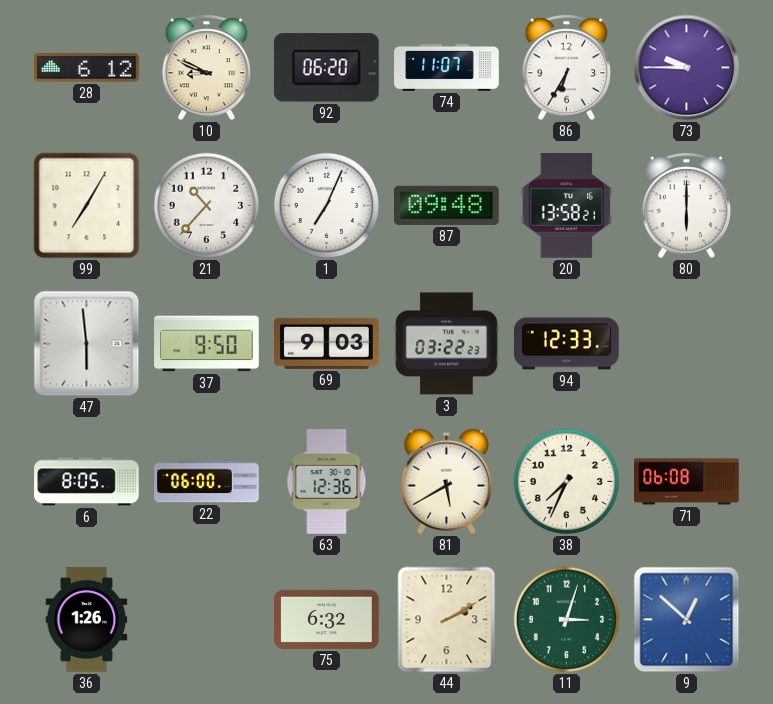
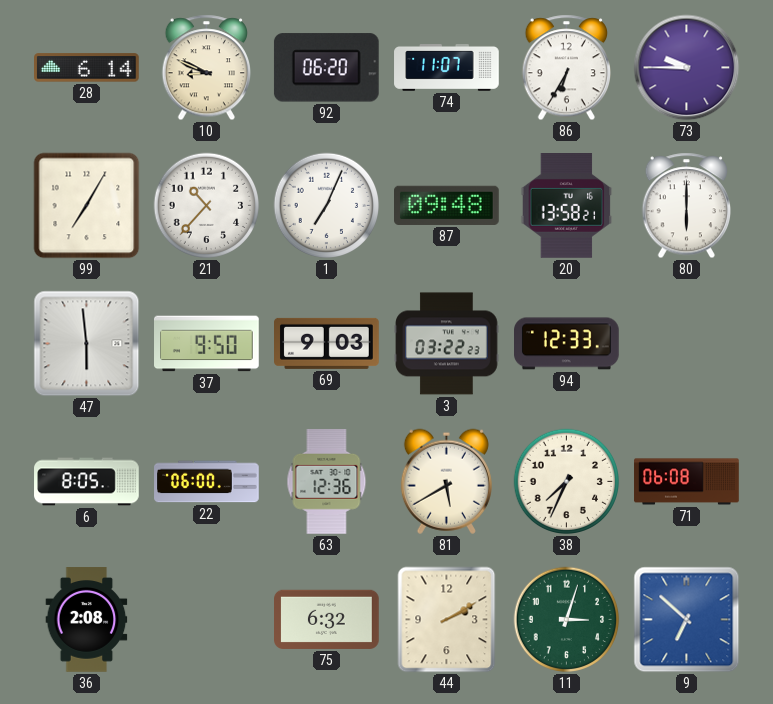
28: 6:12 -> 6:14 (87, 68)
36: 1:26 -> 2:08 (87, 620)
9: 12:52 -> 6:52 (687, 620)
